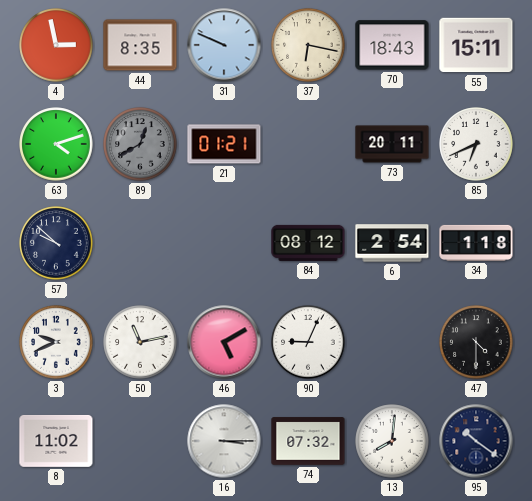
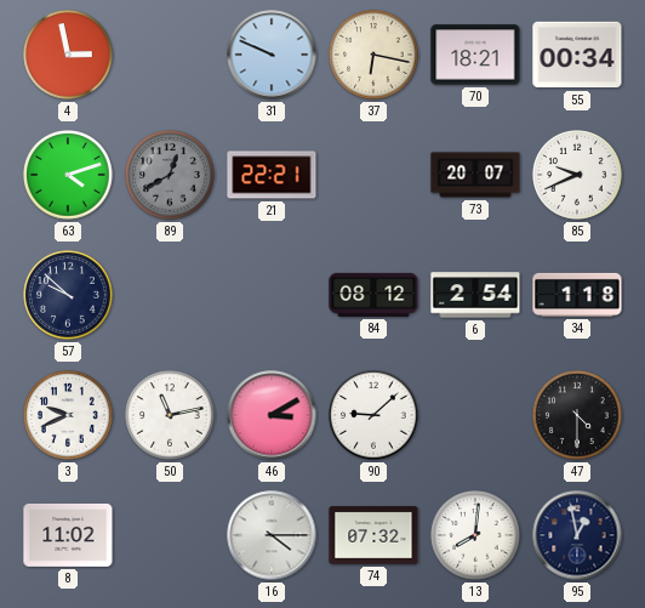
44: 8:35 -> none (140, 45)
70: 18:43 -> 18:21 (475, 55)
55: 15:11 -> 00:34 (577, 55)
21: 01:21 -> 22:21 (272, 175)
73: 20:11 -> 20:07 (475, 175)
85: 6:41 -> 9:41 (577, 175)
46: 5:10 -> 3:10 (272, 415)
90: 9:04 -> 9:08 (373, 415)
16: 3:15 -> 4:15 (272, 535)
95: 10:21 -> 12:58 (577, 535)
